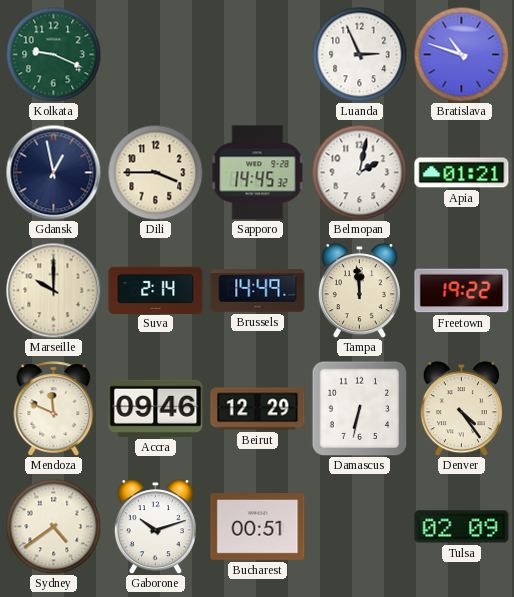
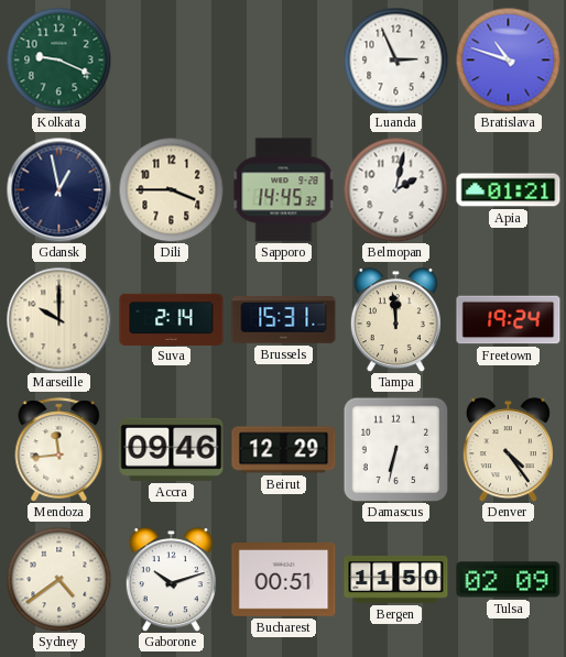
Brussels: 14:49 -> 15:31 (284, 320)
Freetown: 19:22 -> 19:24 (509, 320)
Mendoza: 11:49 -> 11:44 (59, 450)
Bergen: none -> 11:50 (396, 579)
